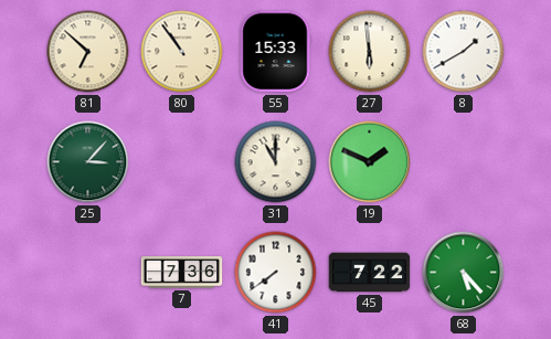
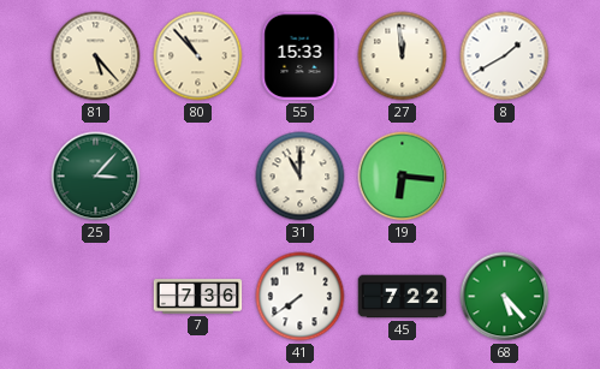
81: 6:52 -> 5:23 (96, 56)
80: 10:54 -> 10:53 (198, 56)
27: 5:59 -> 11:59 (403, 56)
19: 1:49 -> 6:16 (403, 177)
